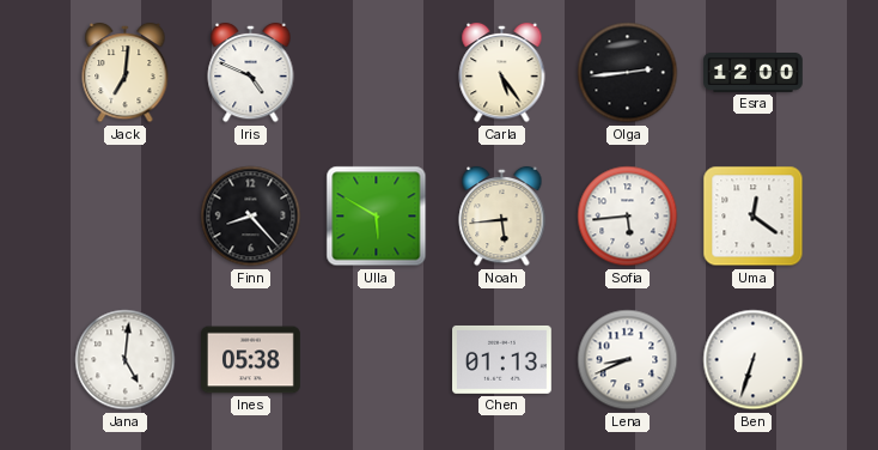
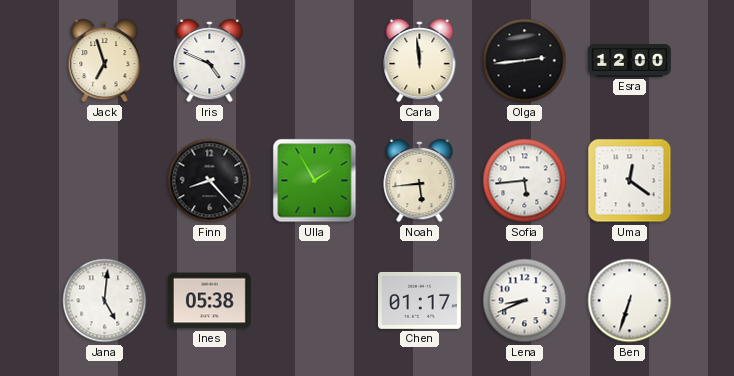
Jack: 7:01 -> 6:57 (105, 61)
Carla: 5:24 -> 11:59 (420, 61)
Ulla: 5:50 -> 1:55 (315, 181)
Chen: 01:13 -> 01:17 (420, 300)
